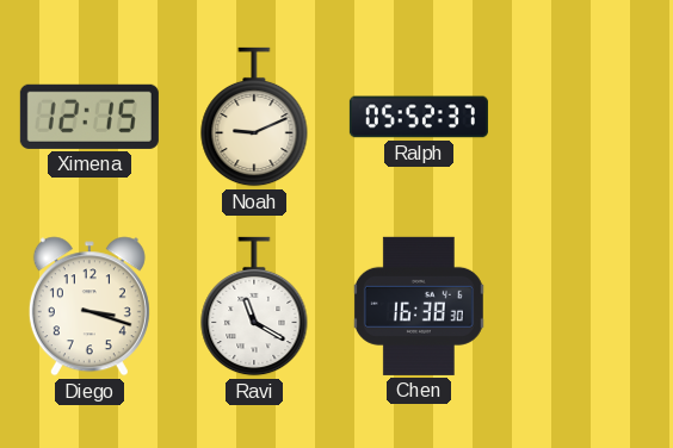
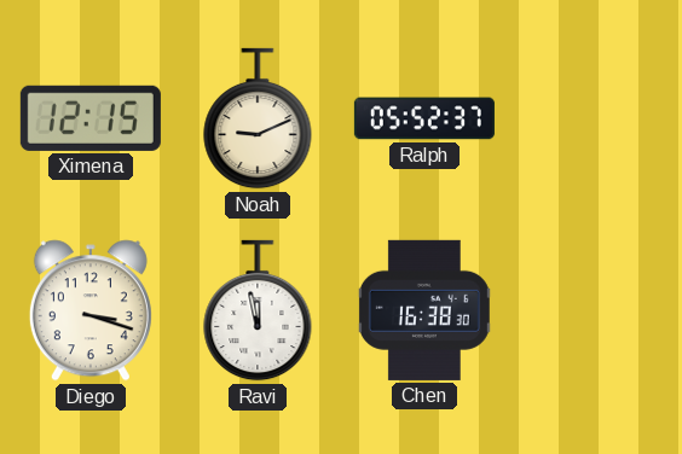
Ravi: 11:20 -> 11:58 (258, 310)
